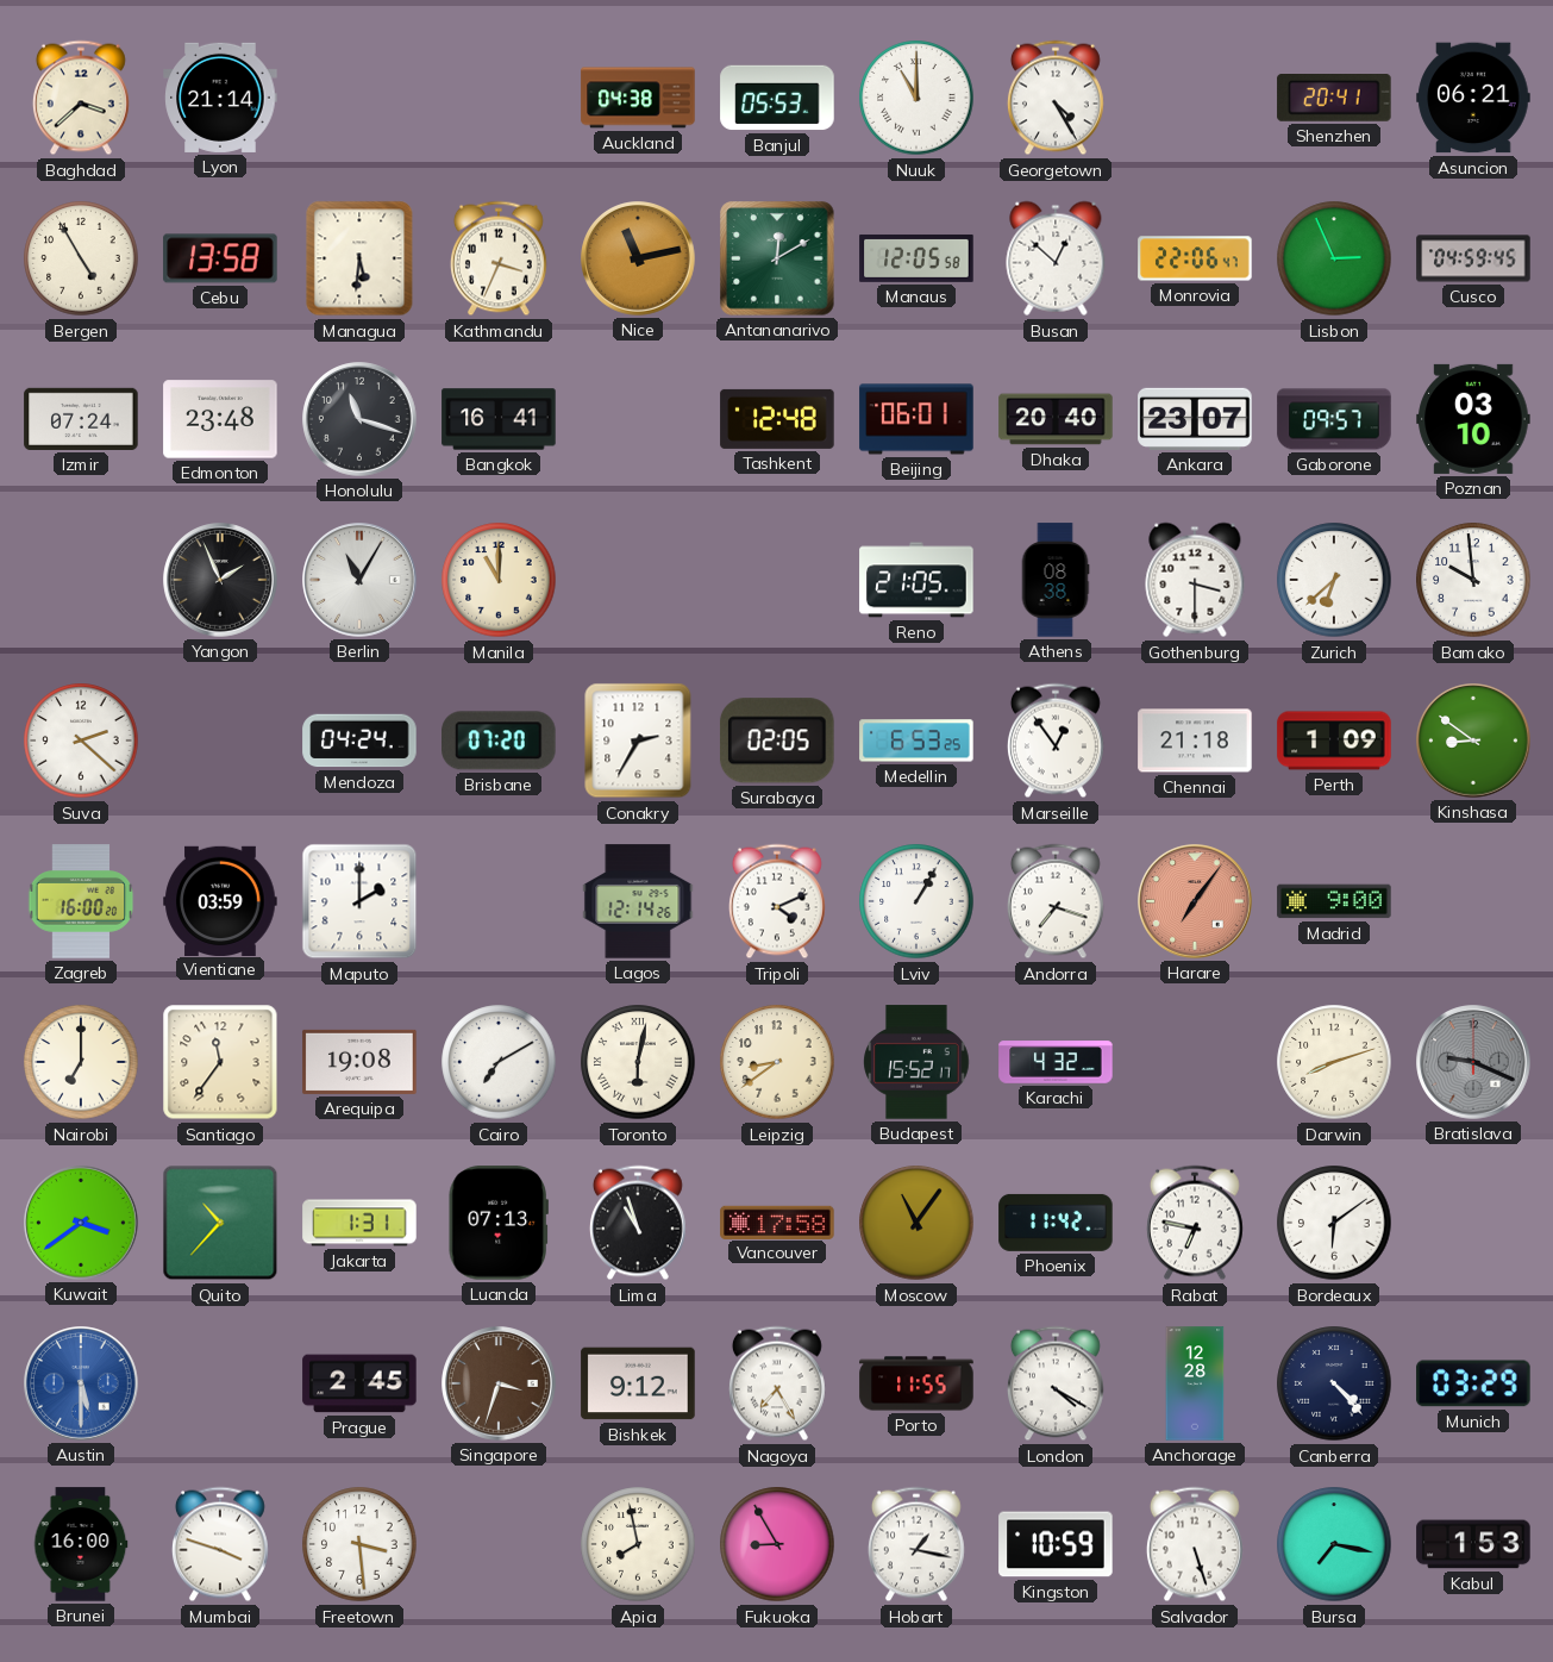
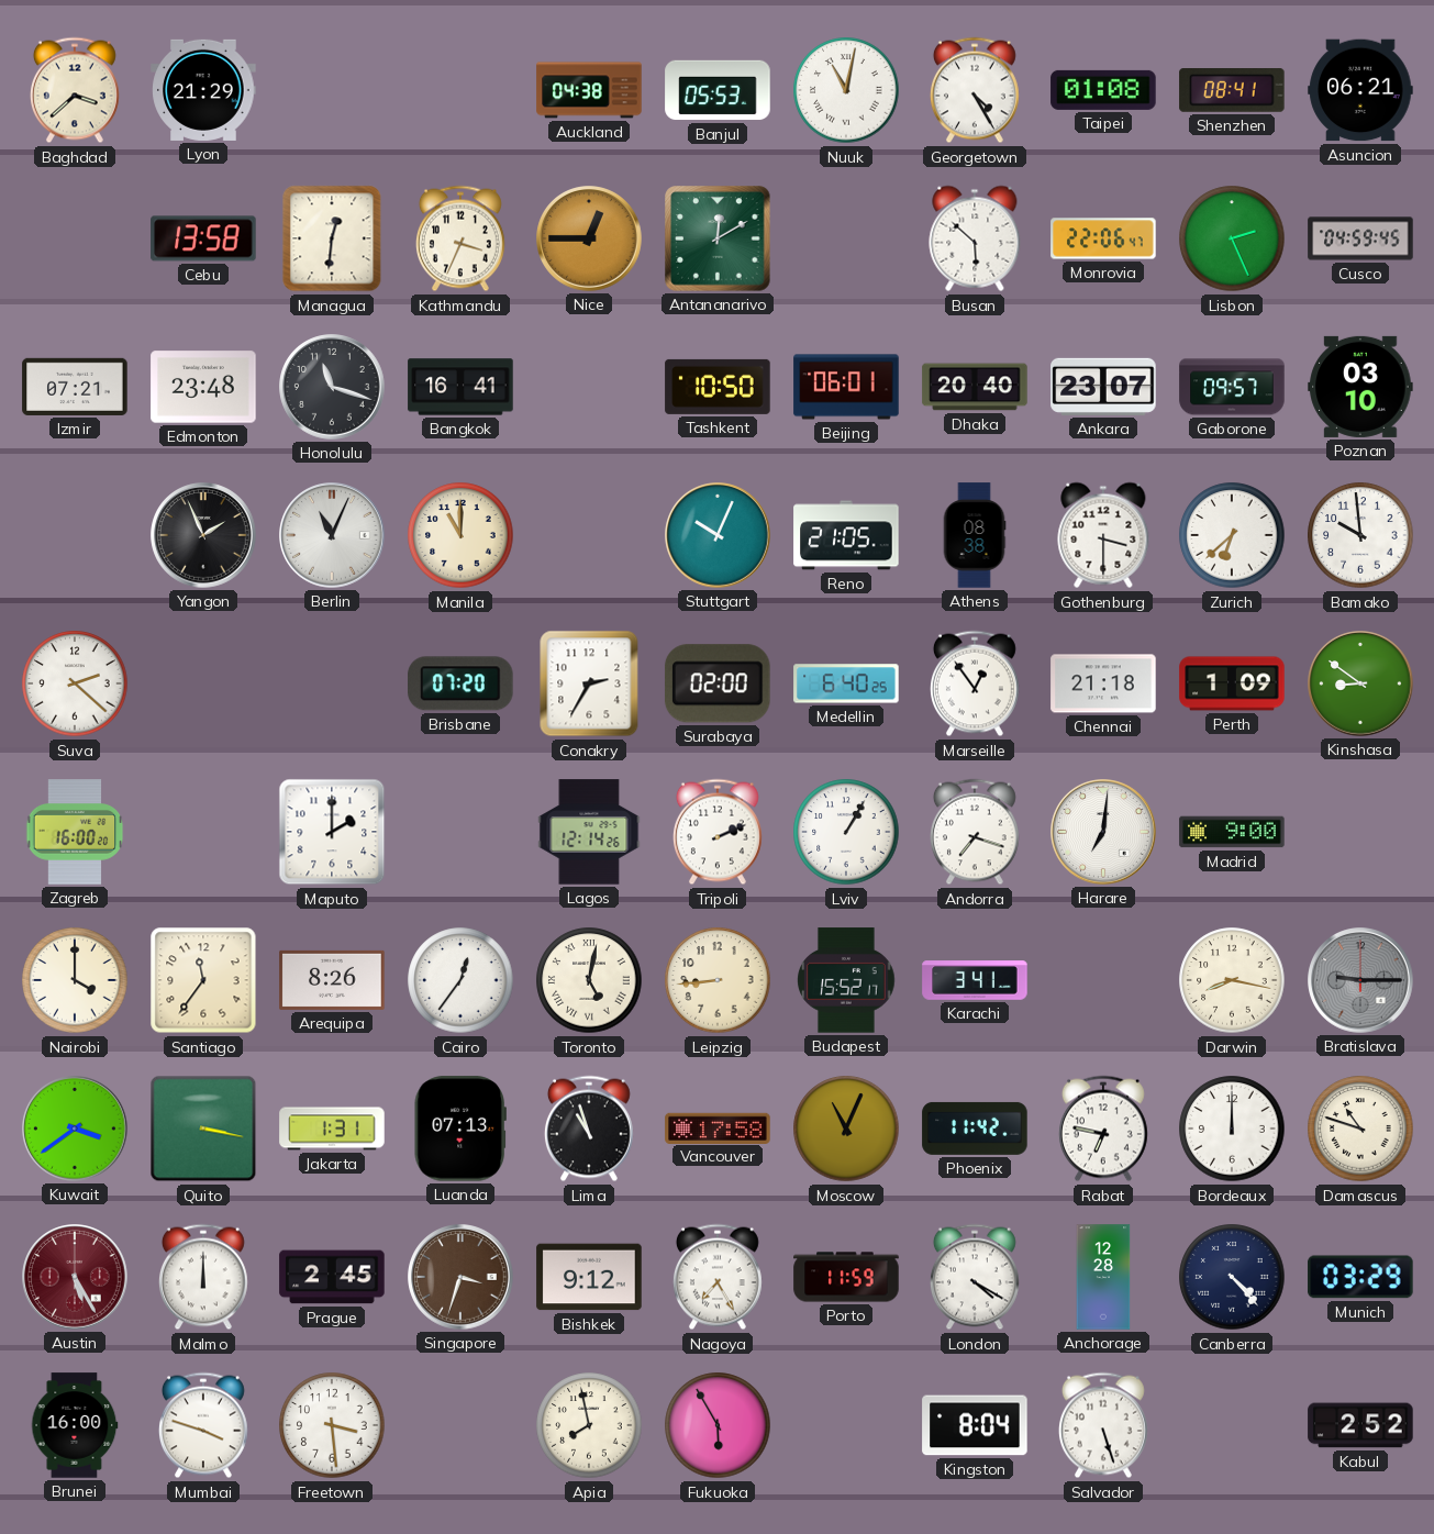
Lyon: 21:14 -> 21:29 (203, 90)
Nuuk: 11:00 -> 11:02 (846, 90)
Taipei: none -> 01:08 (1103, 90)
Shenzhen: 20:41 -> 08:41 (1232, 91)
Bergen: 4:55 -> none (81, 258)
Managua: 5:31 -> 12:31 (332, 238)
Nice: 11:13 -> 12:45 (589, 238)
Manaus: 12:05 -> none (916, 258)
Busan: 12:52 -> 5:52 (975, 238)
Lisbon: 2:56 -> 2:26 (1232, 238)
Izmir: 07:24 -> 07:21 (75, 387)
Tashkent: 12:48 -> 10:50 (718, 387)
Berlin: 11:05 -> 11:04 (332, 535)
Stuttgart: none -> 10:04 (718, 535)
Mendoza: 04:24 -> none (359, 741)
Surabaya: 02:05 -> 02:00 (718, 683)
Medellin: 6:53 -> 6:40 (846, 683)
Vientiane: 03:59 -> none (220, 900)
Tripoli: 4:11 -> 2:11 (718, 832)
Harare: 7:06 -> 7:01 (1103, 832)
Harare dial: salmon -> white (1103, 832)
Nairobi: 7:00 -> 4:00 (75, 980)
Arequipa: 19:08 -> 8:26 (332, 980)
Cairo: 7:10 -> 12:36 (460, 980)
Toronto: 6:02 -> 5:02 (589, 980)
Leipzig: 8:39 -> 8:44 (718, 980)
Karachi: 4:32 -> 3:41 (975, 980)
Darwin: 8:12 -> 8:17 (1232, 980)
Bratislava: 9:19 -> 9:15 (1360, 980)
Quito: 10:37 -> 3:17 (203, 1129)
Moscow: 11:06 -> 11:04 (846, 1129)
Bordeaux: 6:09 -> 12:00 (1232, 1129)
Damascus: none -> 10:48 (1360, 1129)
Austin: 5:30 -> 5:25 (75, 1277)
Austin dial: blue -> burgundy (75, 1277)
Malmo: none -> 12:00 (203, 1277)
Porto: 11:55 -> 11:59 (846, 1277)
Fukuoka: 8:55 -> 5:55 (718, 1425)
Hobart: 1:17 -> none (916, 1544)
Kingston: 10:59 -> 8:04 (975, 1425)
Bursa: 7:17 -> none (1334, 1544)
Kabul: 1:53 -> 2:52 (1360, 1425)
